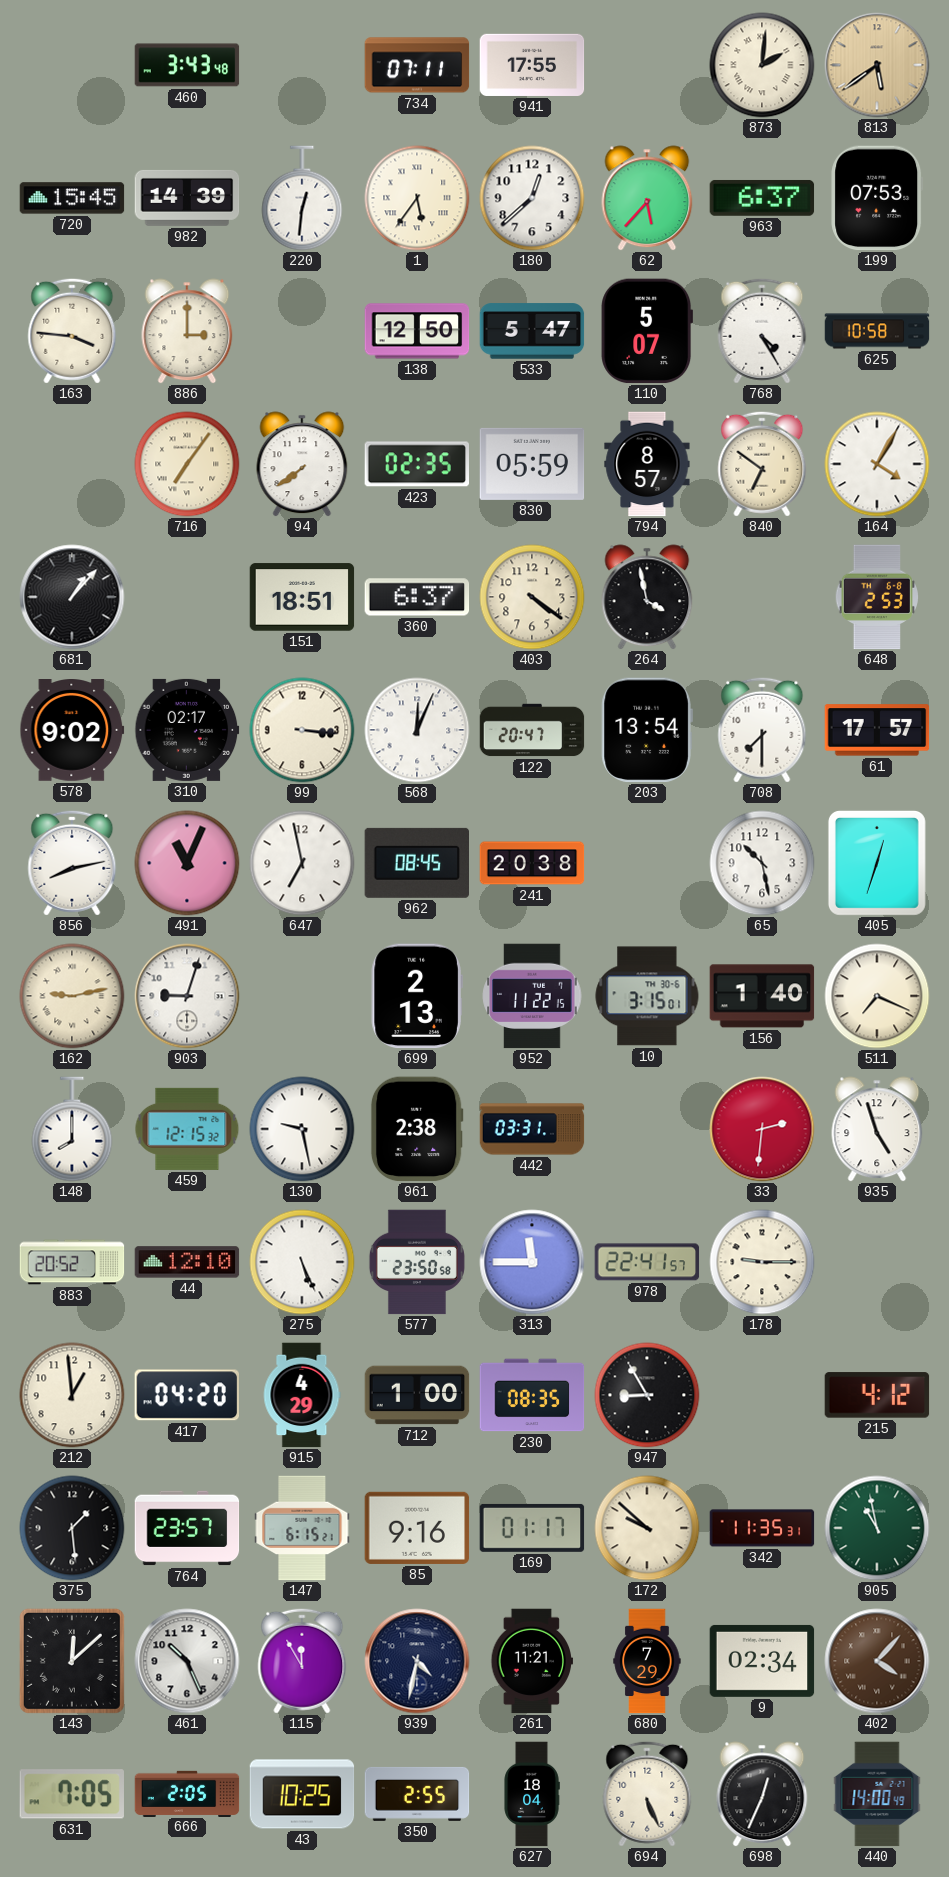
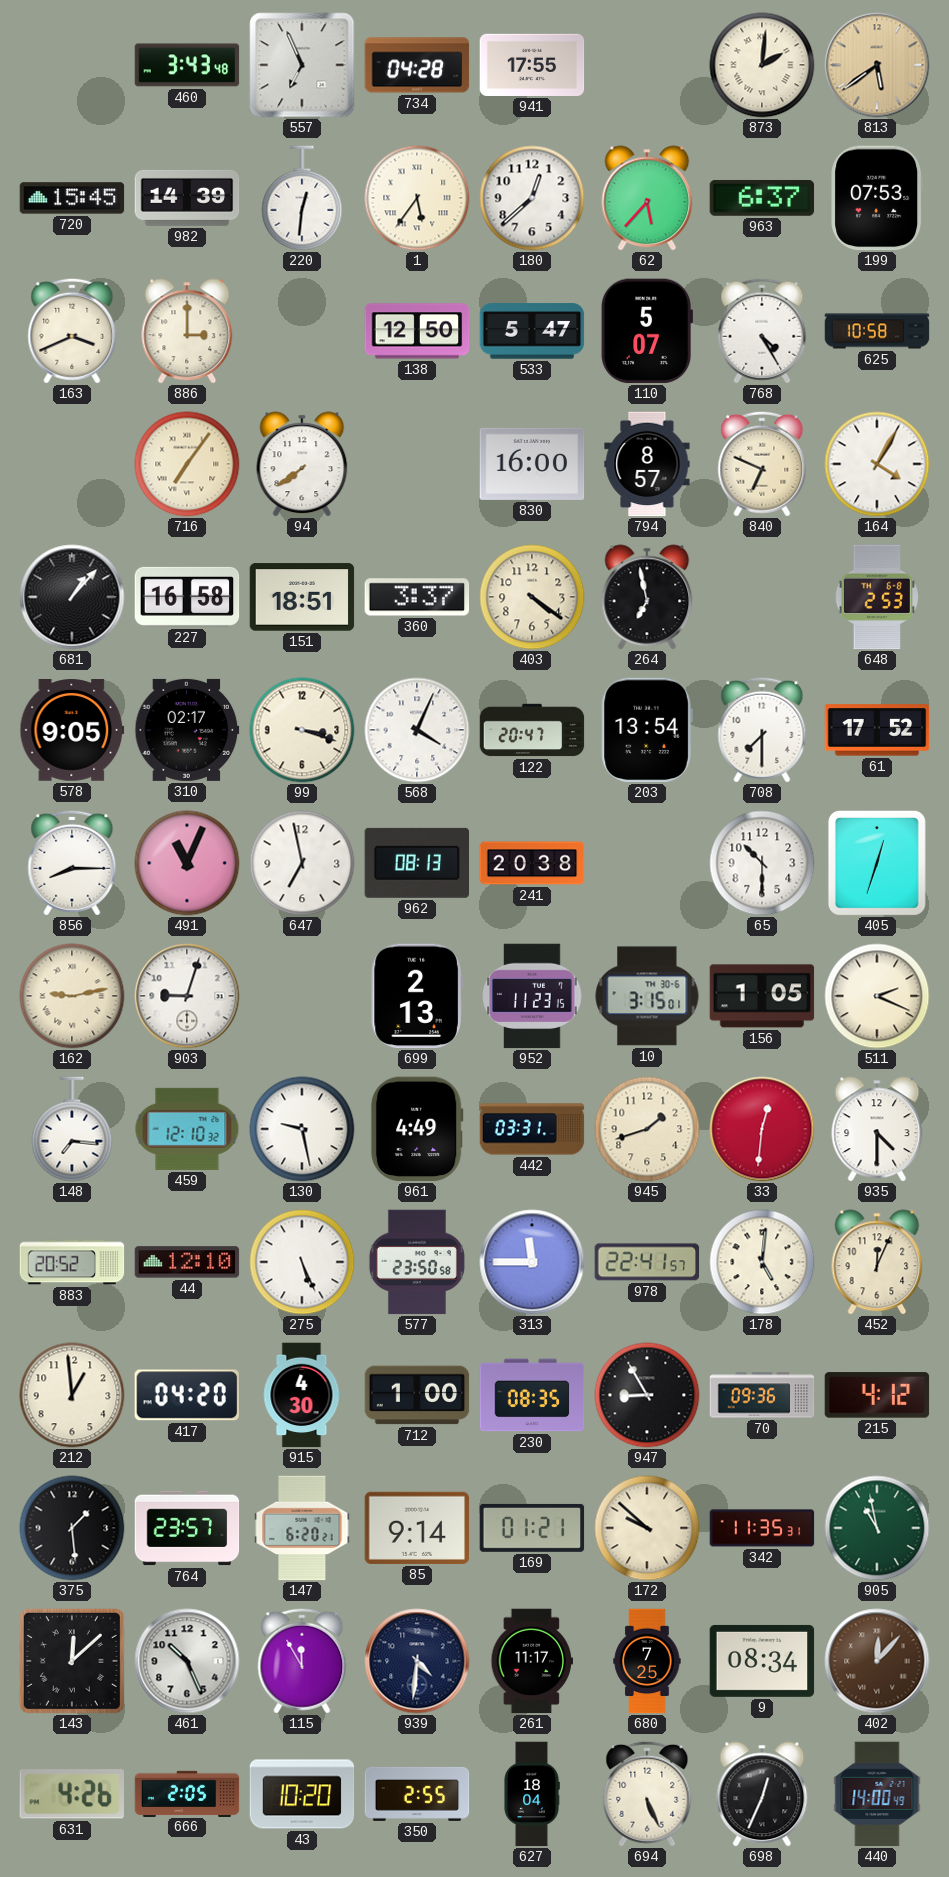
557: none -> 6:56 (302, 65)
734: 07:11 -> 04:28 (417, 65)
163: 3:46 -> 3:41 (72, 331)
423: 02:35 -> none (416, 464)
830: 05:59 -> 16:00 (532, 464)
840: 6:51 -> 6:49 (762, 464)
227: none -> 16:58 (187, 597)
360: 6:37 -> 3:37 (417, 597)
264: 3:58 -> 6:58 (647, 597)
578: 9:02 -> 9:05 (72, 731)
99: 3:16 -> 3:18 (302, 730)
568: 12:04 -> 4:04 (417, 730)
61: 17:57 -> 17:52 (877, 730)
856: 8:13 -> 8:15 (72, 863)
962: 08:45 -> 08:13 (417, 863)
65: 10:28 -> 10:30 (762, 863)
952: 11:22 -> 11:23 (532, 996)
156: 1:40 -> 1:05 (762, 996)
511: 7:19 -> 2:19 (877, 996)
148: 8:00 -> 7:16 (72, 1129)
459: 12:15 -> 12:10 (187, 1129)
961: 2:38 -> 4:49 (417, 1129)
945: none -> 1:42 (647, 1129)
33: 2:31 -> 12:31 (762, 1129)
935: 4:57 -> 4:30 (877, 1129)
178: 9:15 -> 5:01 (762, 1262)
452: none -> 12:04 (877, 1262)
915: 4:29 -> 4:30 (302, 1395)
70: none -> 09:36 (762, 1395)
147: 6:15 -> 6:20 (302, 1528)
85: 9:16 -> 9:14 (417, 1528)
169: 01:17 -> 01:21 (532, 1528)
939: 4:32 -> 4:31 (417, 1661)
261: 11:21 -> 11:17 (531, 1661)
680: 7:29 -> 7:25 (647, 1661)
9: 02:34 -> 08:34 (762, 1661)
402: 4:07 -> 12:07 (877, 1661)
631: 7:05 -> 4:26 (72, 1794)
43: 10:25 -> 10:20 (302, 1794)
